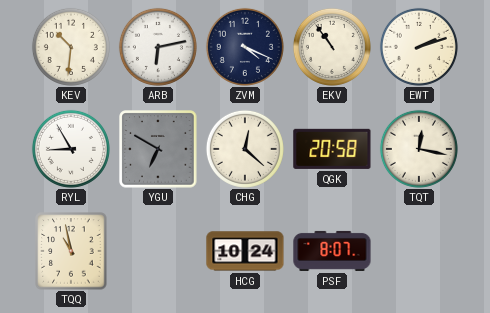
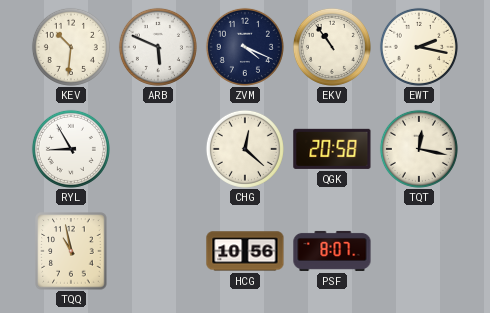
ARB: 6:13 -> 5:49 (158, 47)
EWT: 2:12 -> 2:17 (419, 47)
YGU: 6:50 -> none (158, 149)
HCG: 10:24 -> 10:56 (245, 251)
